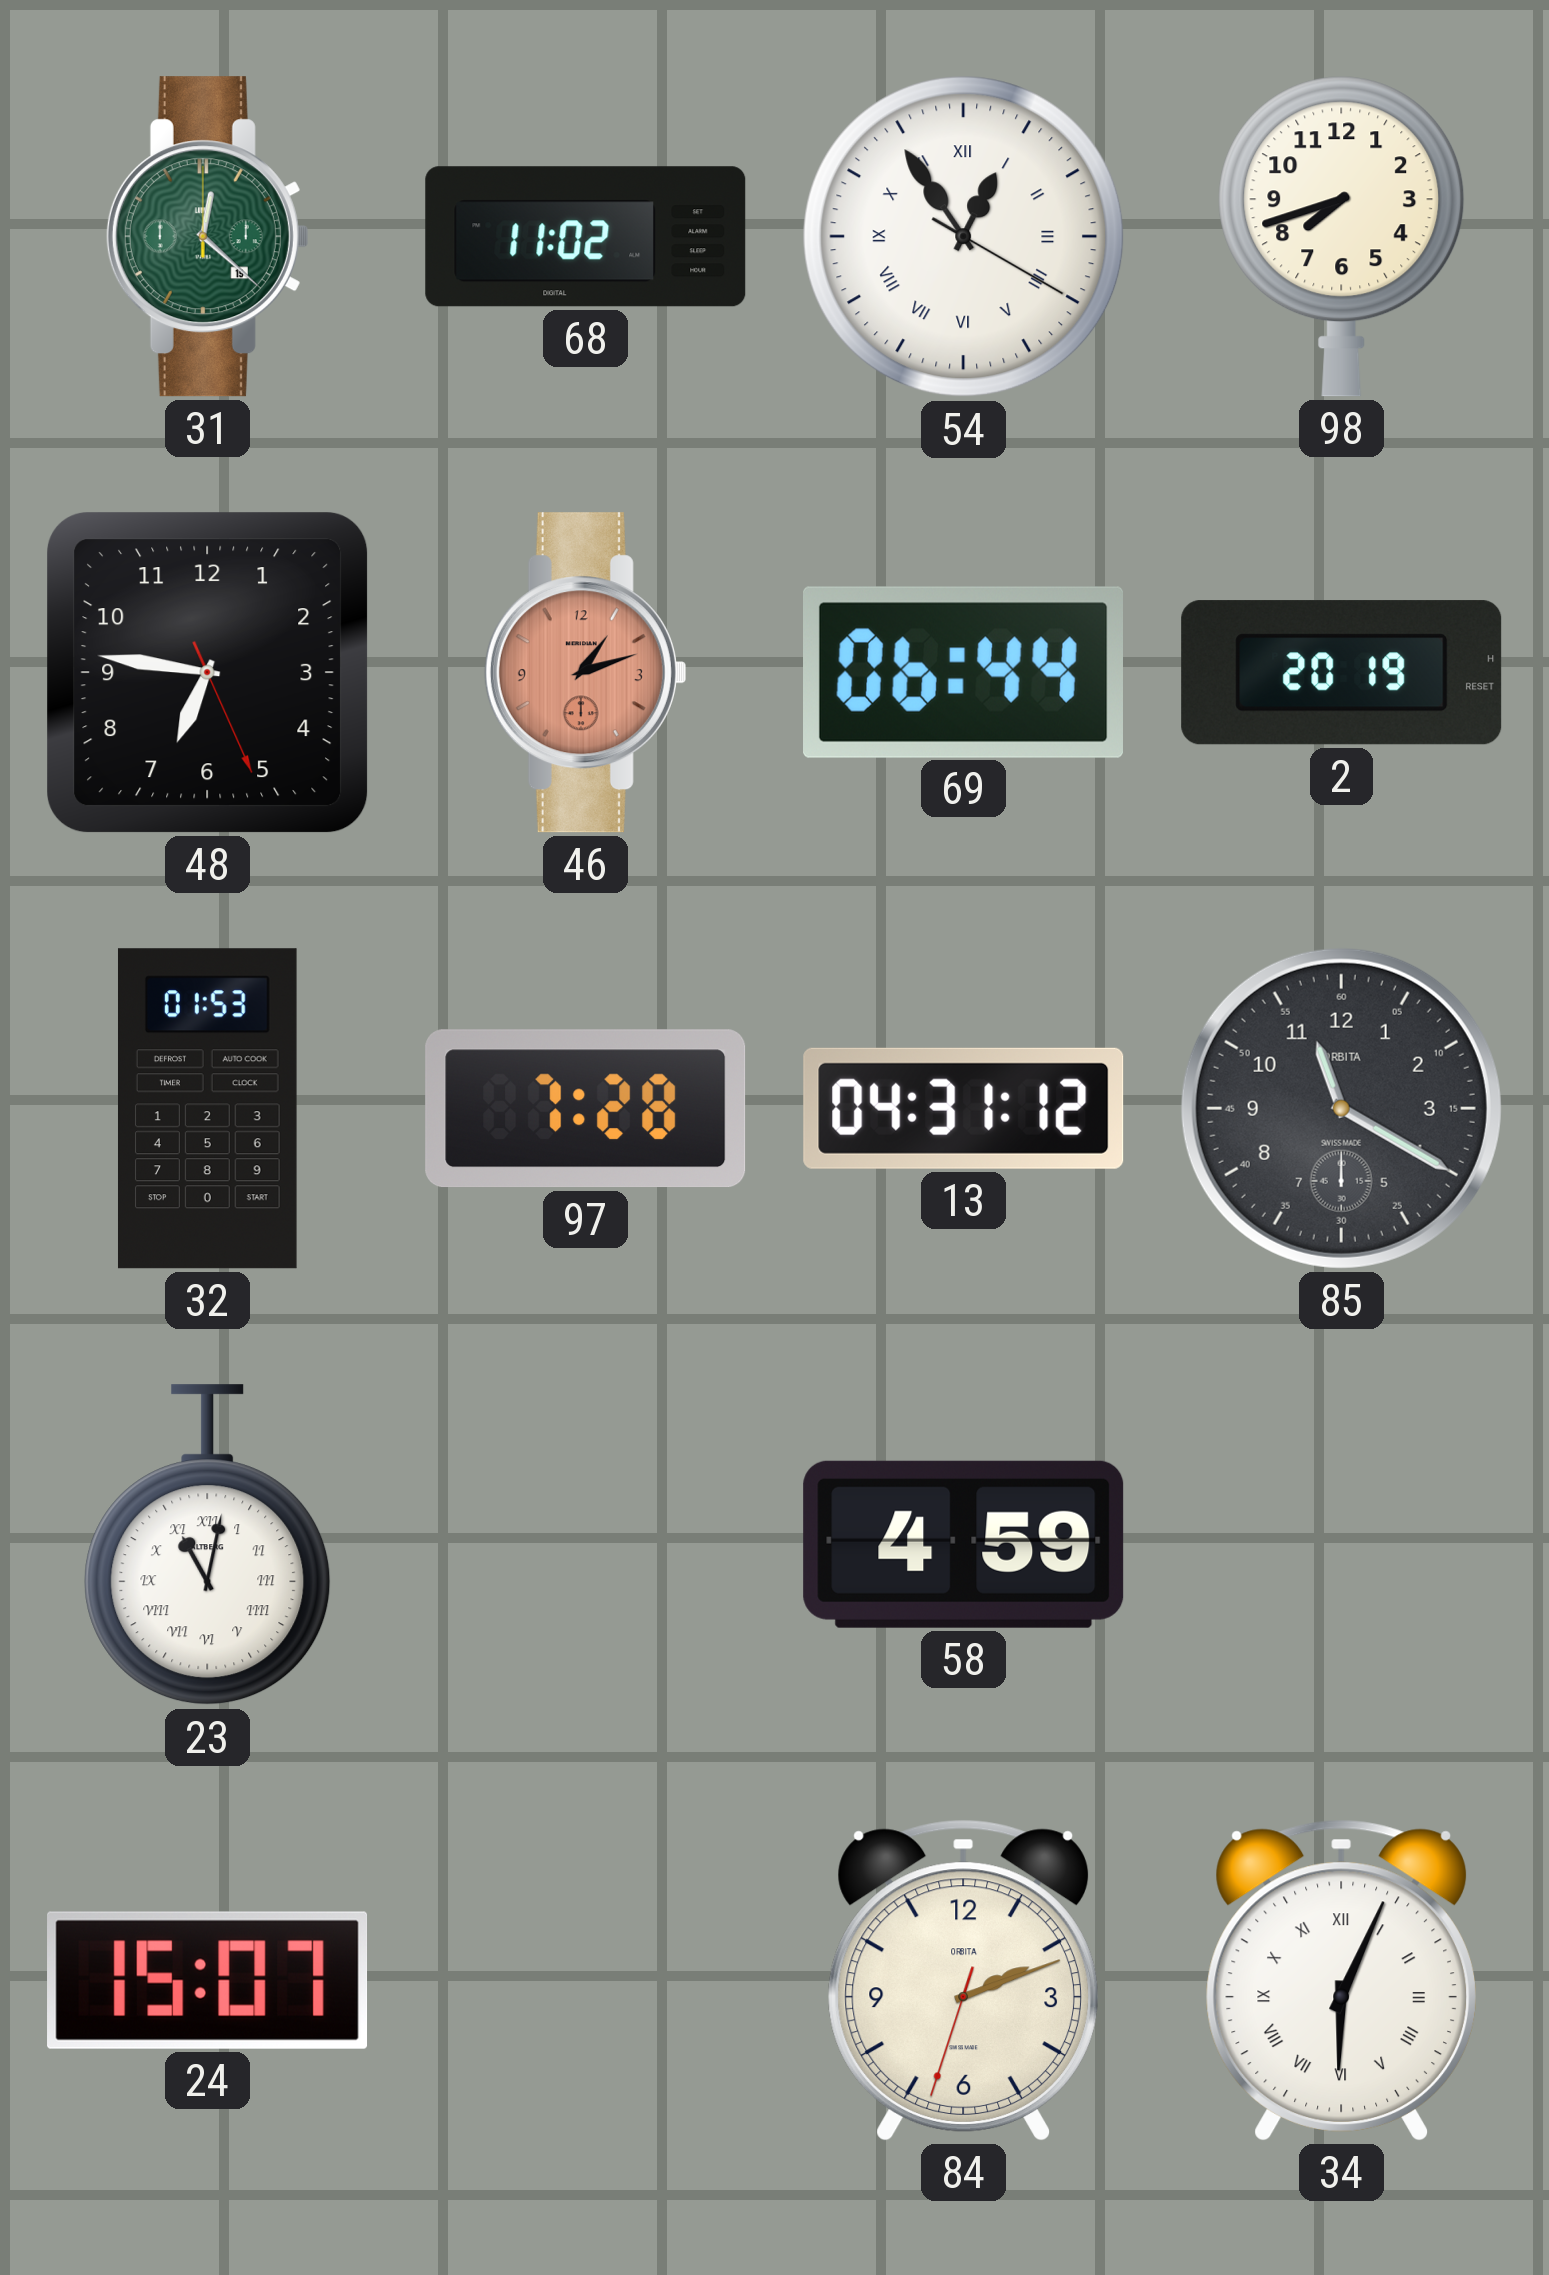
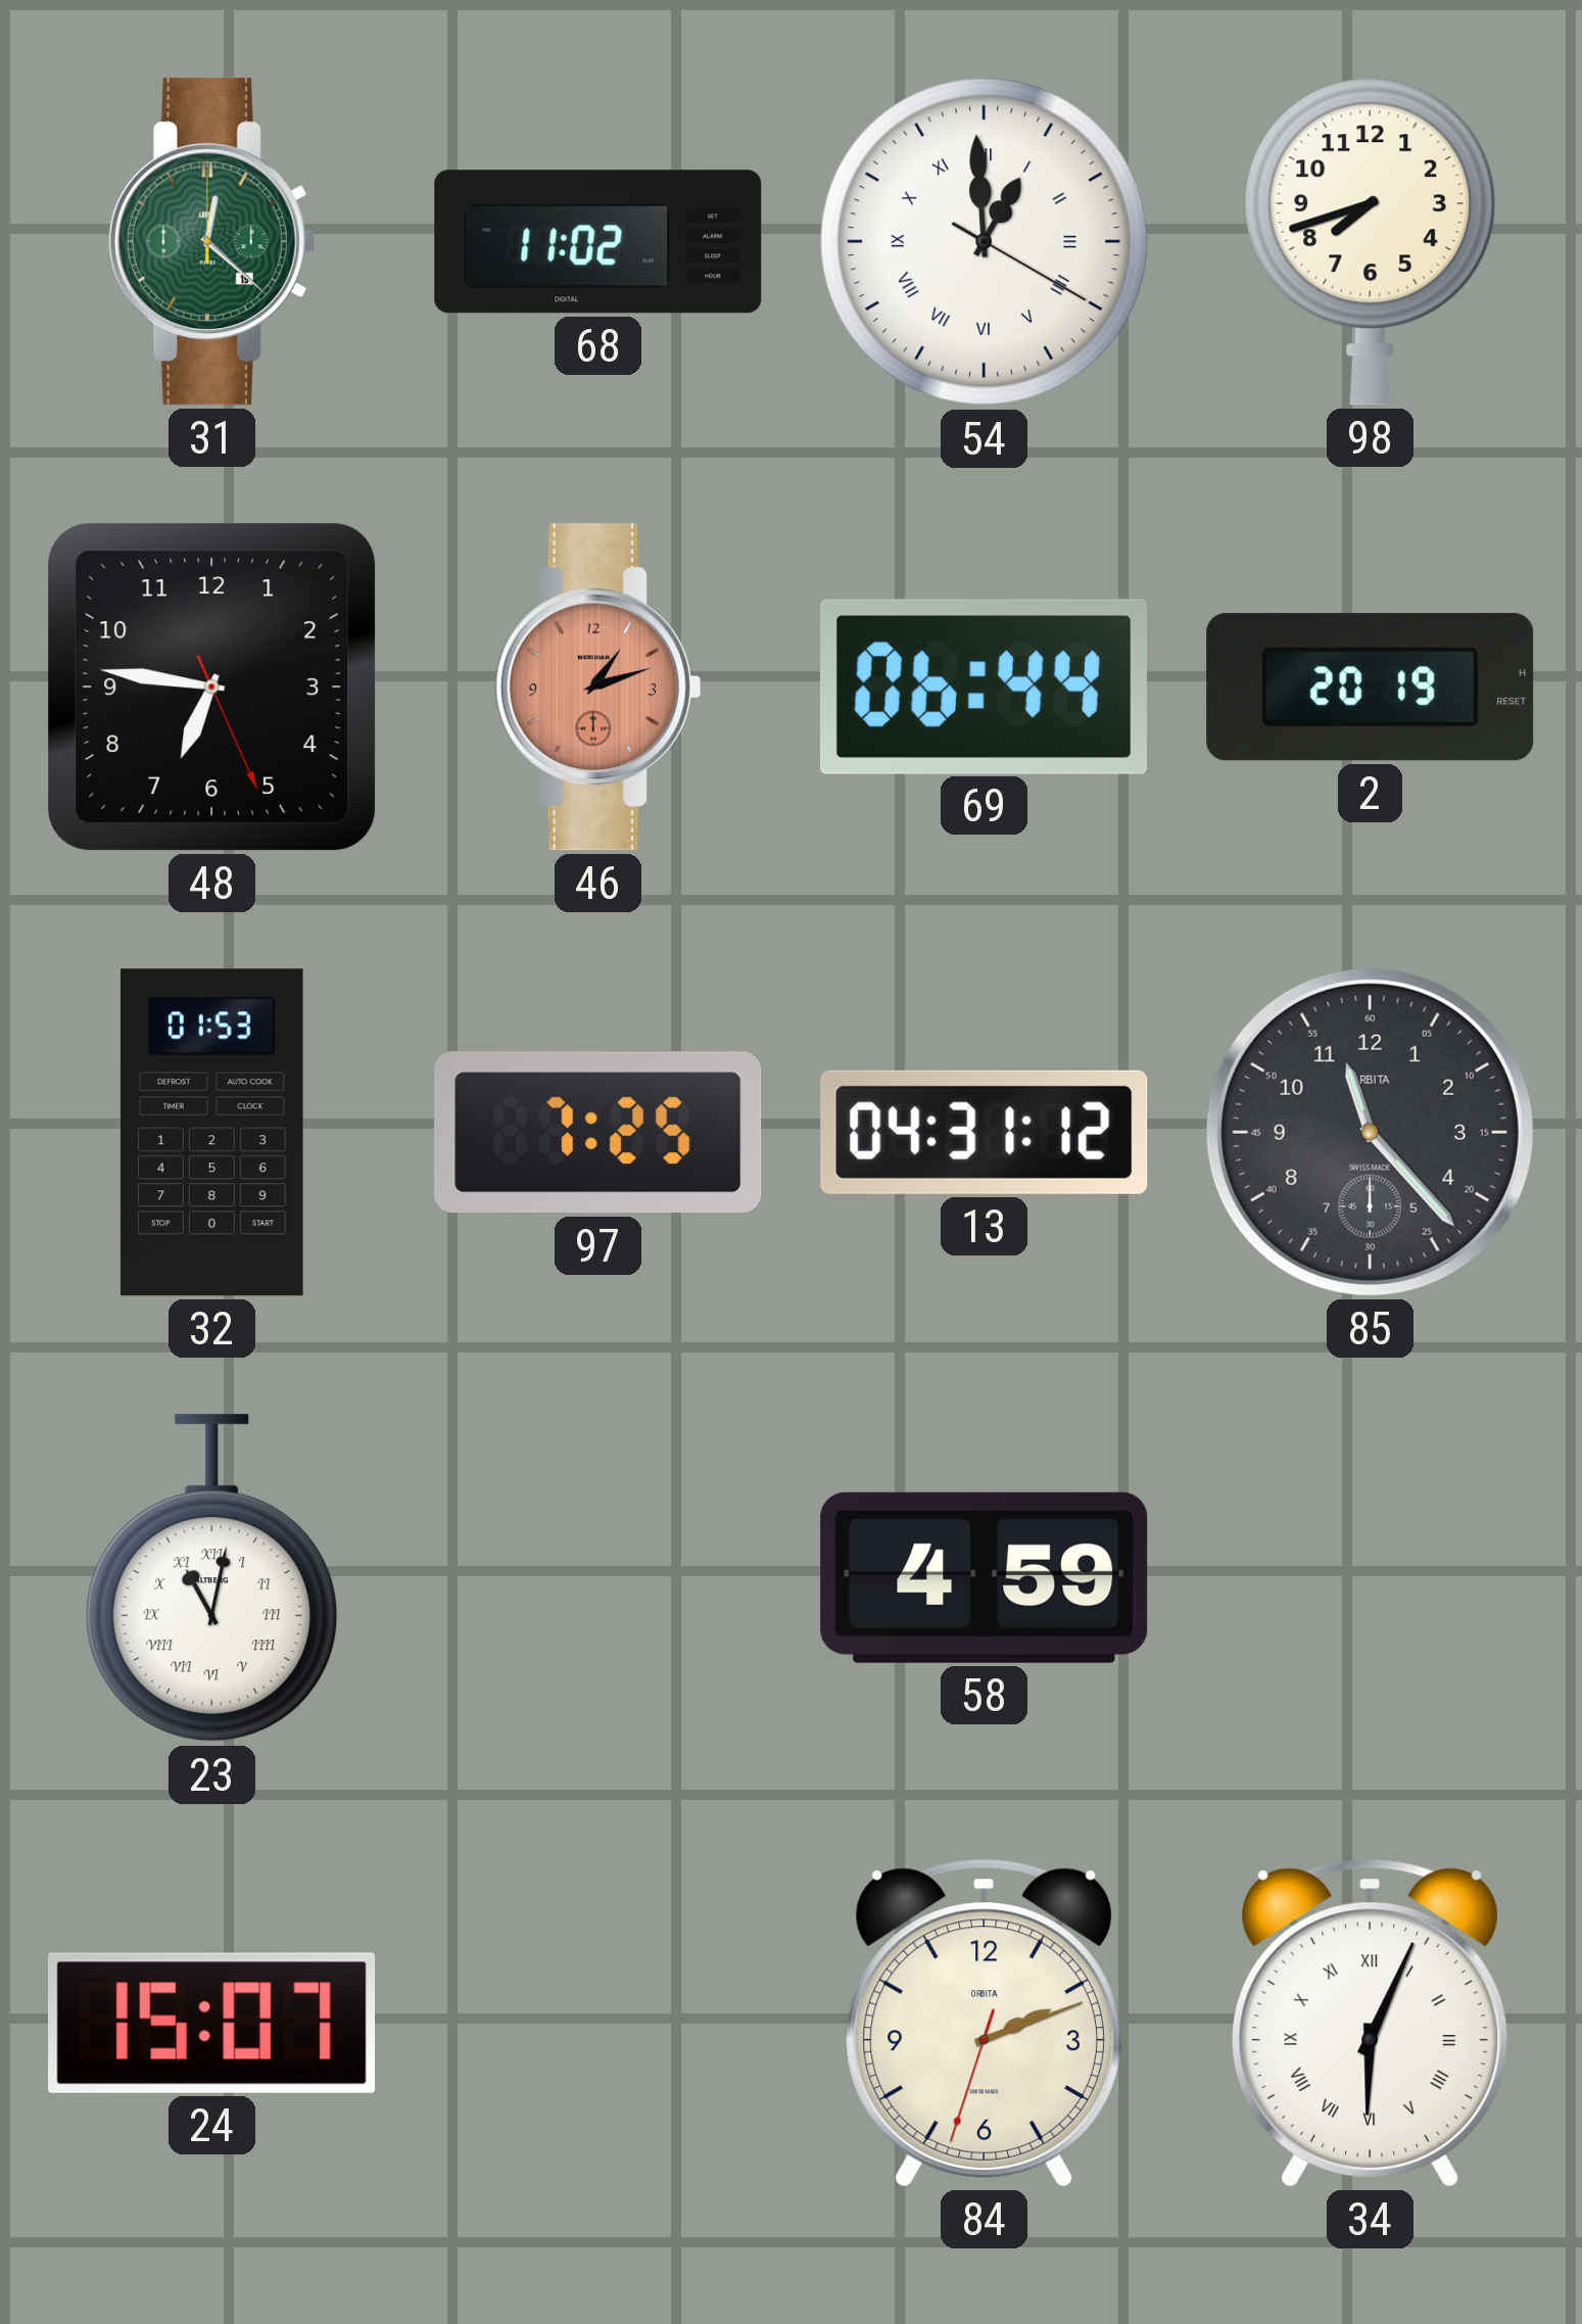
54: 12:54 -> 12:59 (985, 242)
97: 7:28 -> 7:25 (598, 1133)
85: 11:20 -> 11:23 (1370, 1132)
